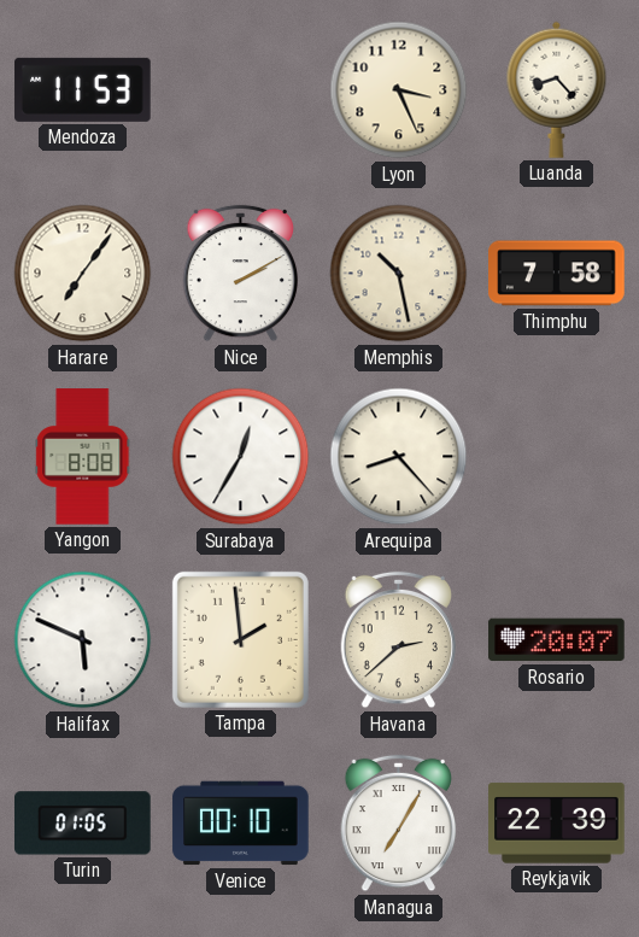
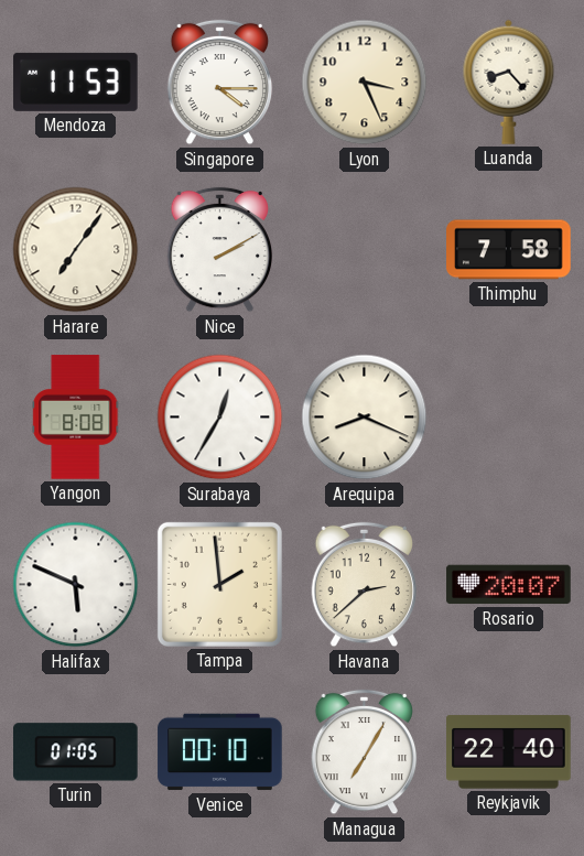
Singapore: none -> 4:15 (220, 83)
Memphis: 10:28 -> none (399, 274)
Arequipa: 8:23 -> 8:19 (365, 418)
Reykjavik: 22:39 -> 22:40 (509, 752)
